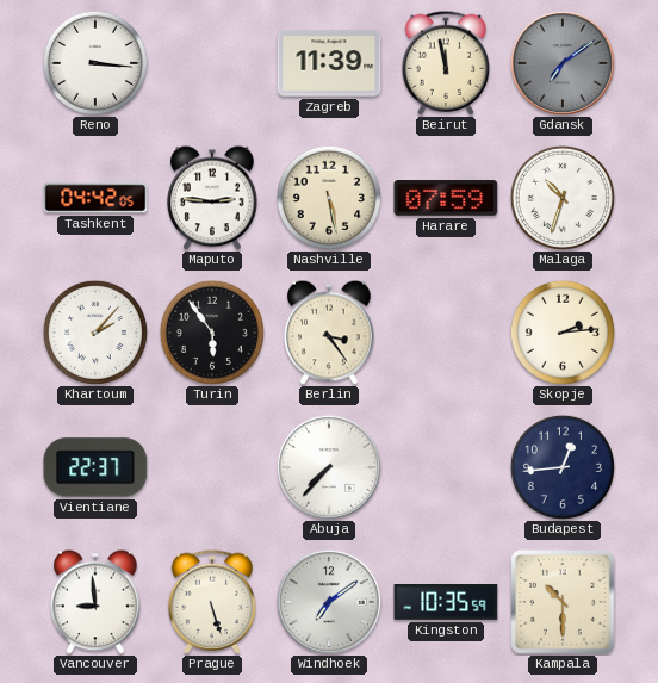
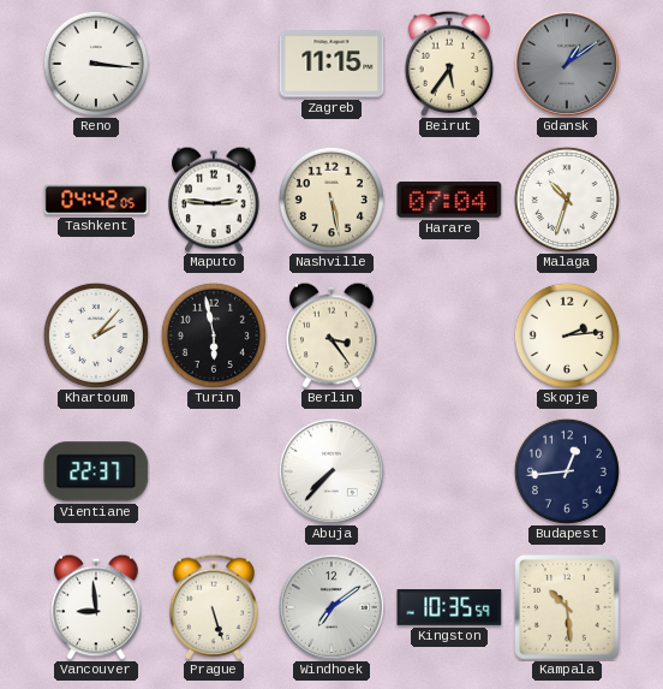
Zagreb: 11:39 -> 11:15 (331, 64)
Beirut: 11:58 -> 5:36 (449, 64)
Gdansk: 7:09 -> 1:09 (567, 64)
Harare: 07:59 -> 07:04 (449, 201)
Turin: 5:54 -> 5:58 (214, 335)
Kampala: 10:30 -> 10:29 (567, 607)
